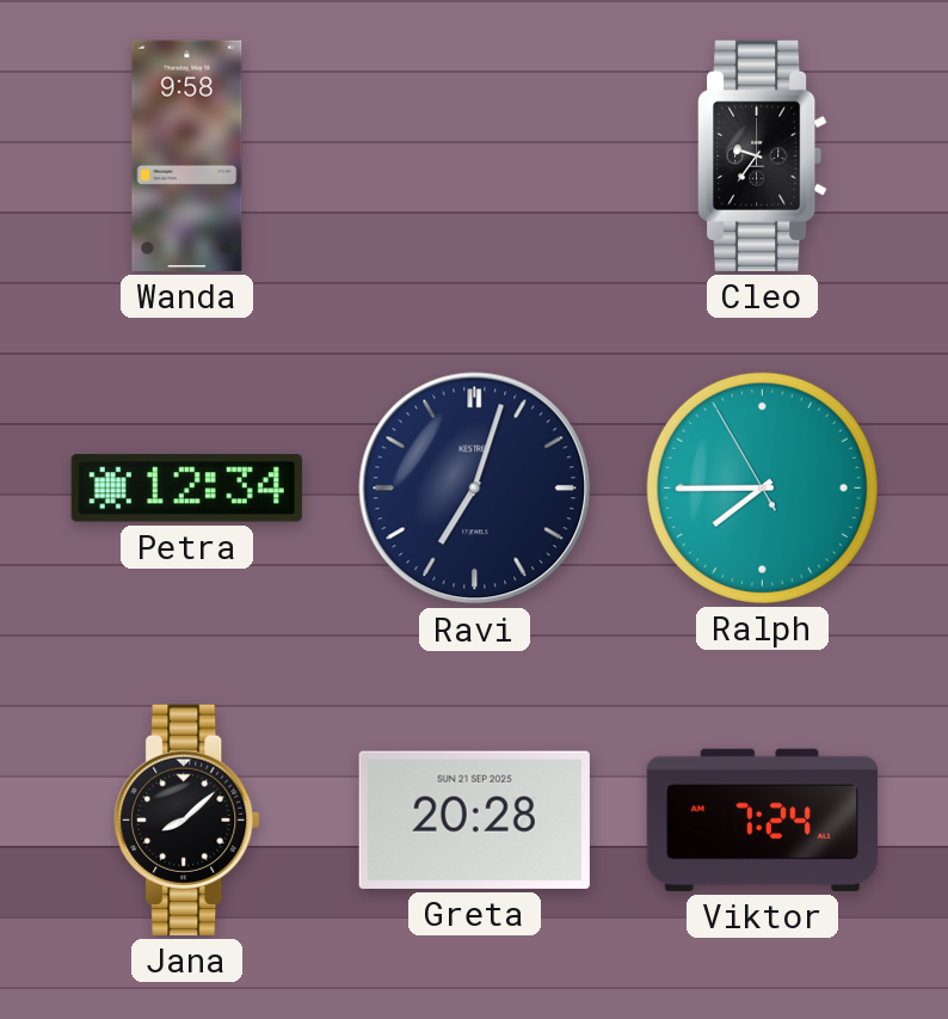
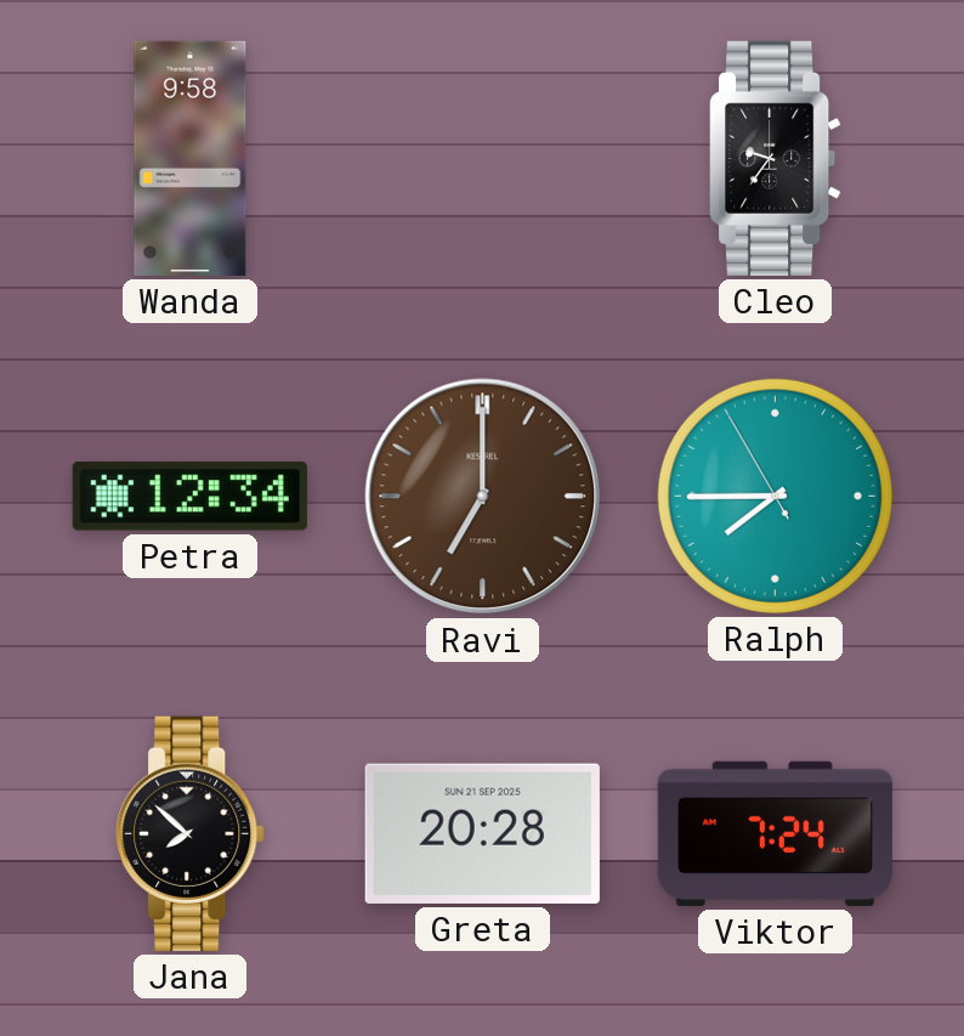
Ravi: 7:03 -> 7:00 (483, 497)
Ravi dial: navy -> brown (483, 497)
Jana: 8:08 -> 7:52 (191, 833)
